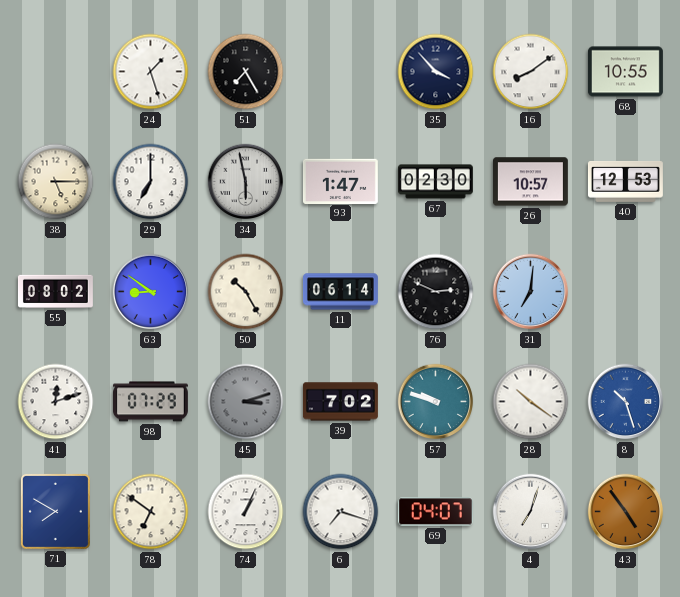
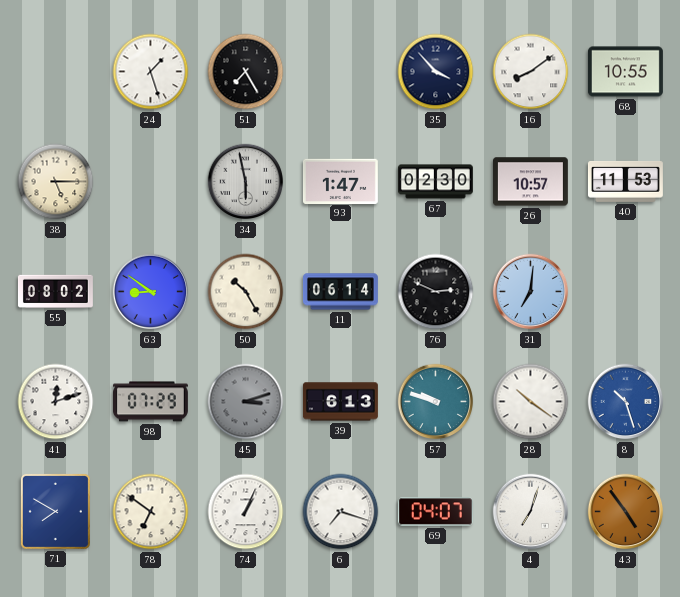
29: 7:00 -> none (151, 182)
40: 12:53 -> 11:53 (625, 182)
39: 7:02 -> 6:13 (340, 402)
